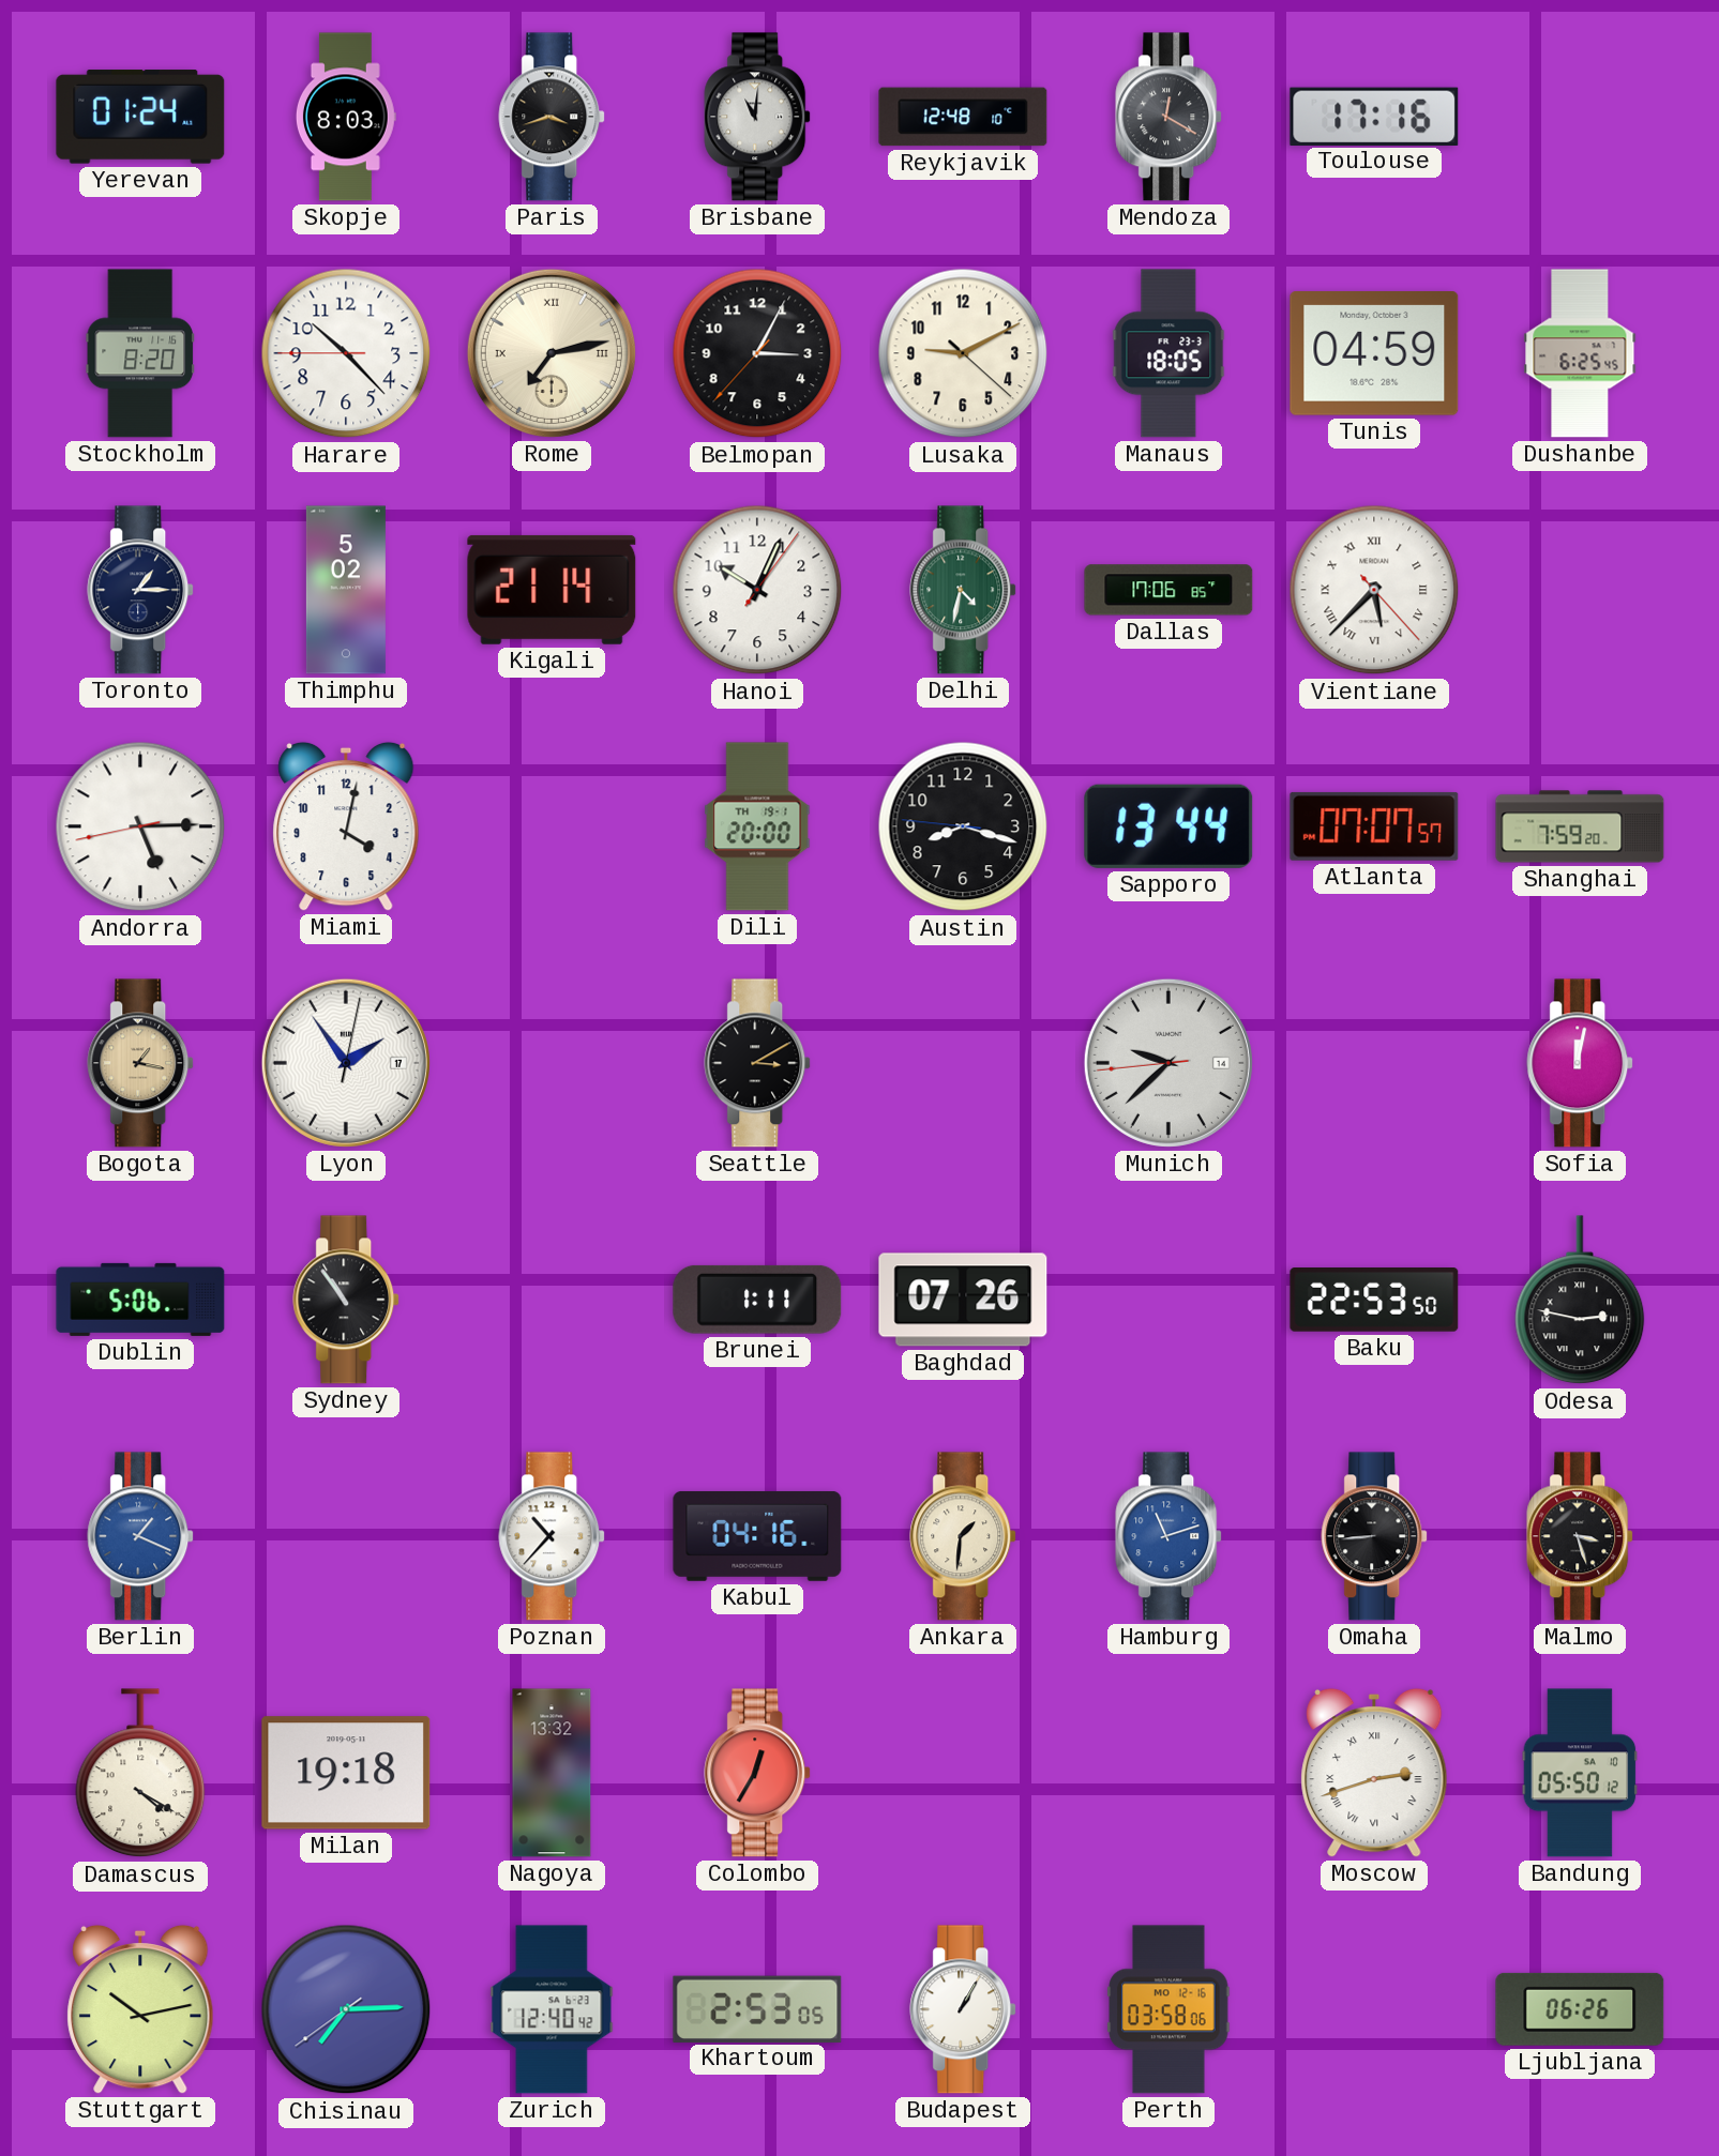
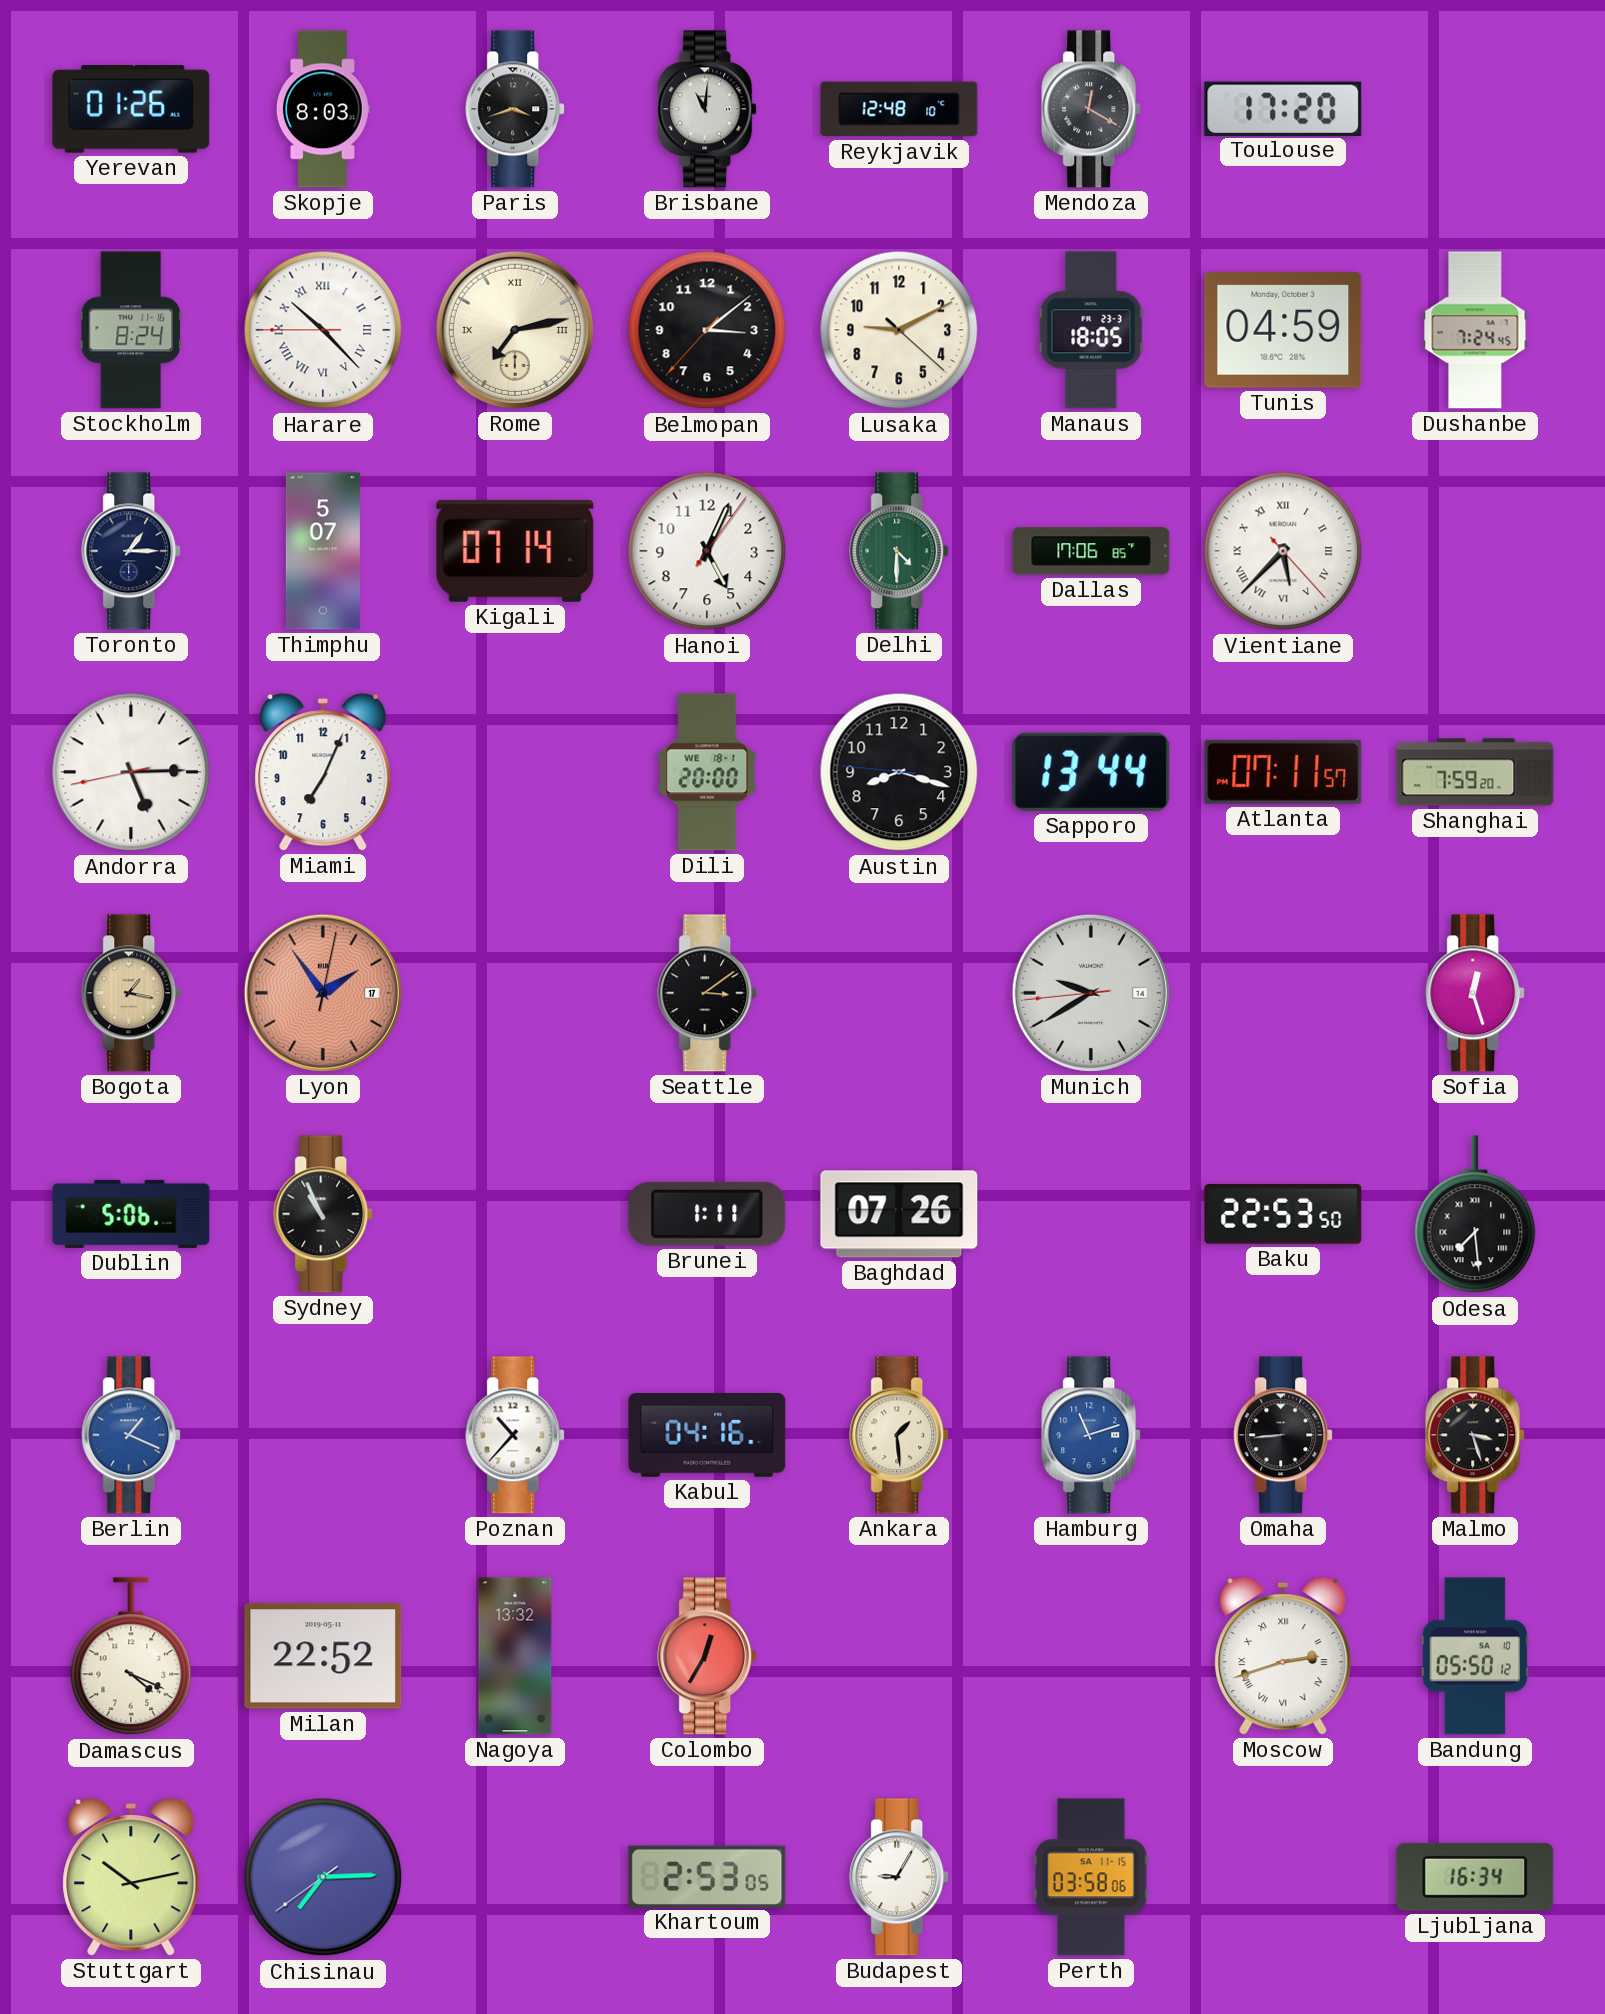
Yerevan: 01:24 -> 01:26 (131, 109)
Toulouse: 17:16 -> 17:20 (1283, 108)
Stockholm: 8:20 -> 8:24 (130, 330)
Harare numerals: Arabic -> Roman (323, 330)
Belmopan: 3:04 -> 3:08 (707, 330)
Dushanbe: 6:25 -> 7:24 (1475, 330)
Thimphu: 5:02 -> 5:07 (323, 551)
Kigali: 21:14 -> 07:14 (515, 551)
Hanoi: 10:04 -> 5:04 (707, 551)
Delhi: 4:32 -> 4:30 (900, 551)
Miami: 4:02 -> 7:04 (323, 772)
Dili date: TH 19-1 -> WE 18-1 (707, 772)
Atlanta: 07:07 -> 07:11 (1283, 772)
Lyon dial: white -> salmon (323, 993)
Seattle: 3:10 -> 3:09 (708, 993)
Munich: 9:37 -> 9:39 (1091, 993)
Sofia: 12:02 -> 12:27 (1476, 993)
Sydney: 10:54 -> 10:56 (324, 1214)
Odesa: 2:47 -> 7:29 (1475, 1215)
Ankara: 1:31 -> 1:29 (900, 1435)
Damascus: 4:20 -> 4:19 (131, 1657)
Milan: 19:18 -> 22:52 (323, 1656)
Zurich: 12:40 -> none (552, 2009)
Budapest: 1:05 -> 9:05 (900, 1877)
Perth date: MO 12-16 -> SA 11-15 (1091, 1877)
Ljubljana: 06:26 -> 16:34 (1475, 1877)
